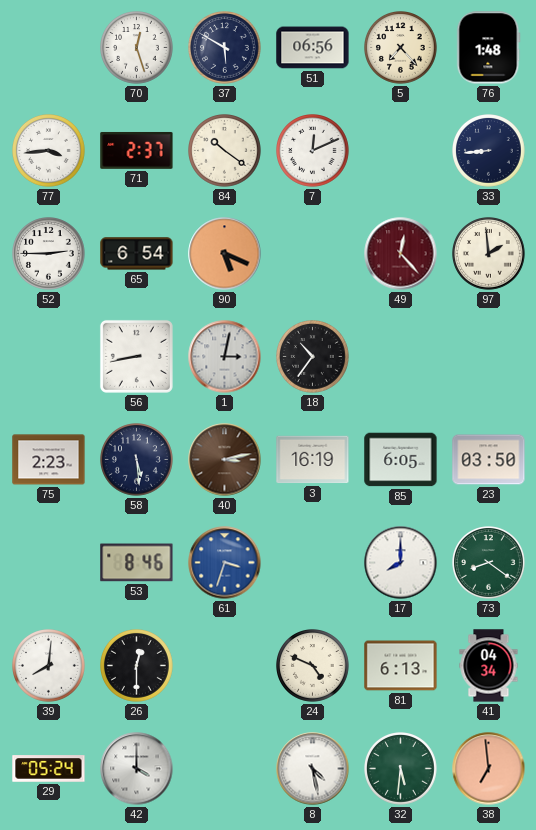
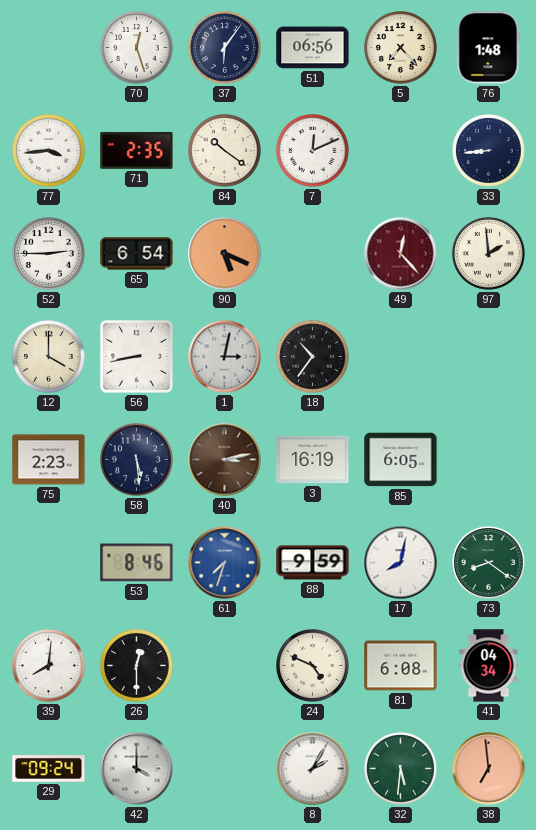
37: 5:50 -> 6:06 (225, 48)
71: 2:37 -> 2:35 (137, 150)
12: none -> 4:00 (49, 357)
23: 03:50 -> none (489, 460)
61: 3:33 -> 7:33 (225, 563)
88: none -> 9:59 (313, 563)
17: 8:00 -> 8:02 (401, 563)
81: 6:13 -> 6:08 (401, 666)
29: 05:24 -> 09:24 (49, 769)
8: 4:28 -> 2:05 (313, 769)
